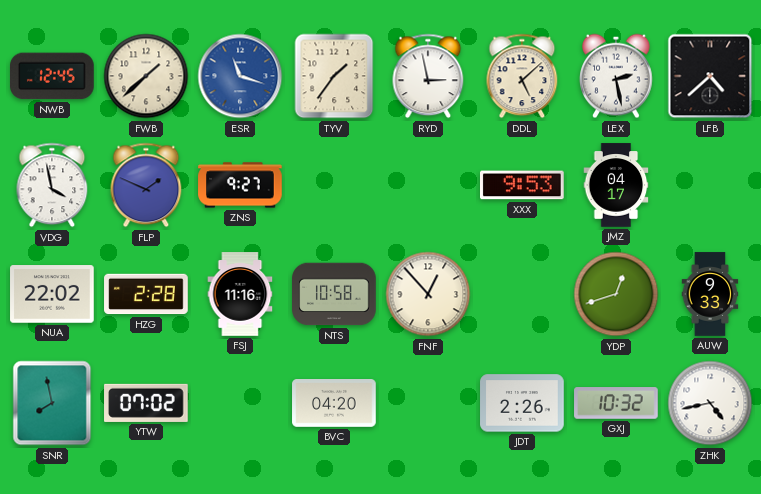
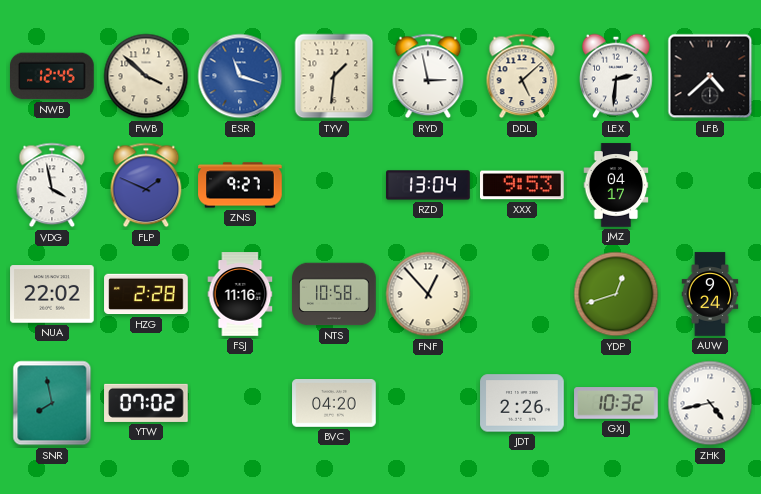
FWB: 1:38 -> 3:52 (146, 76)
TYV: 1:36 -> 1:31 (334, 76)
LEX: 2:28 -> 2:31 (617, 76)
RZD: none -> 13:04 (428, 185)
AUW: 9:33 -> 9:24 (710, 294)
